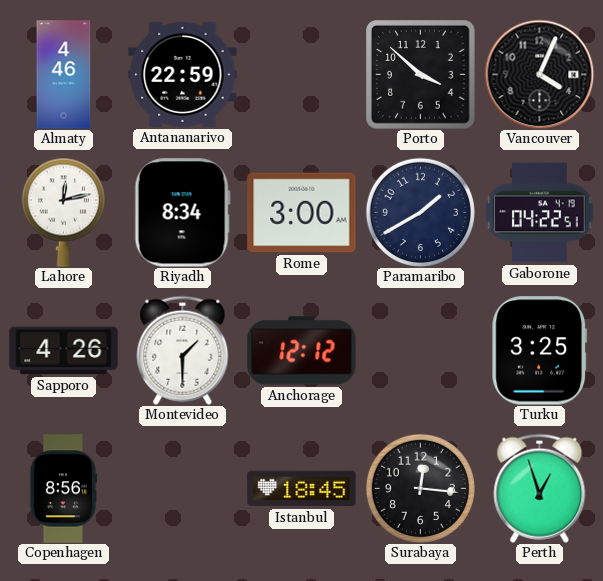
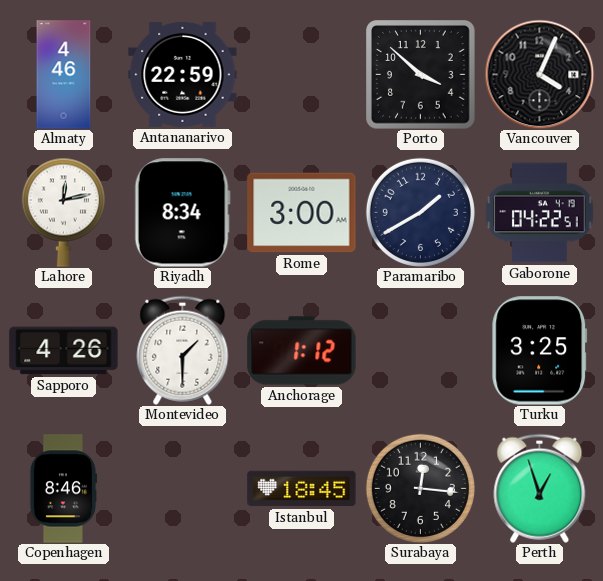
Anchorage: 12:12 -> 1:12 (302, 351)
Copenhagen: 8:56 -> 8:46 (62, 489)
